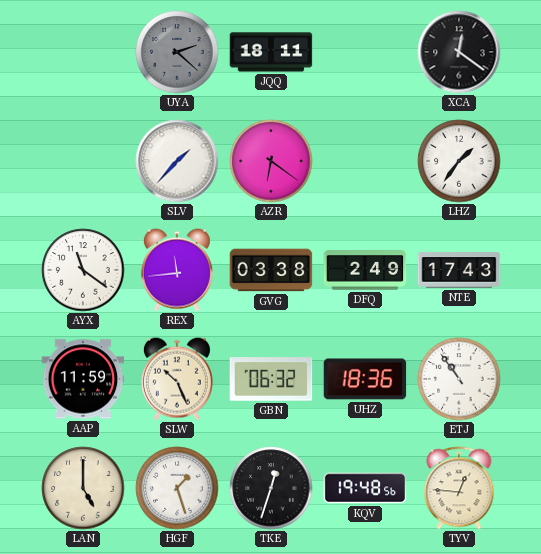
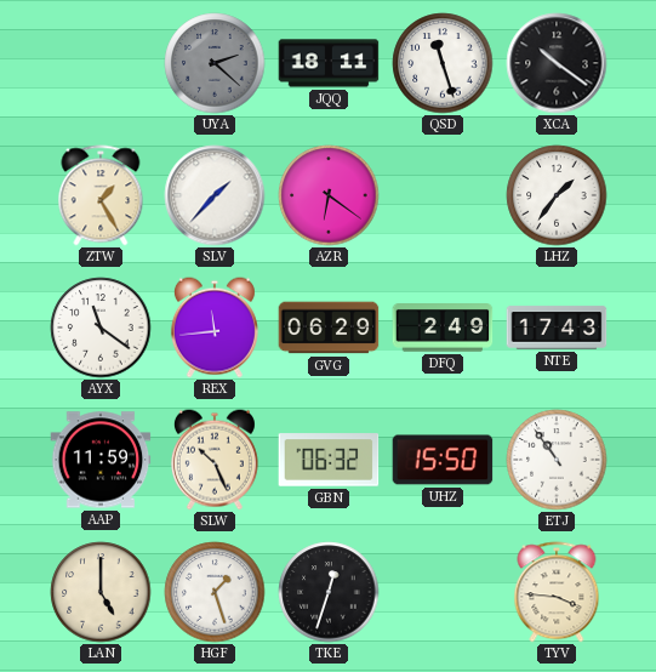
QSD: none -> 11:27 (443, 63)
XCA: 12:21 -> 10:21 (557, 63)
ZTW: none -> 1:25 (101, 195)
GVG: 03:38 -> 06:29 (329, 328)
UHZ: 18:36 -> 15:50 (443, 460)
KQV: 19:48 -> none (365, 488)
TYV: 12:46 -> 3:46 (557, 592)
